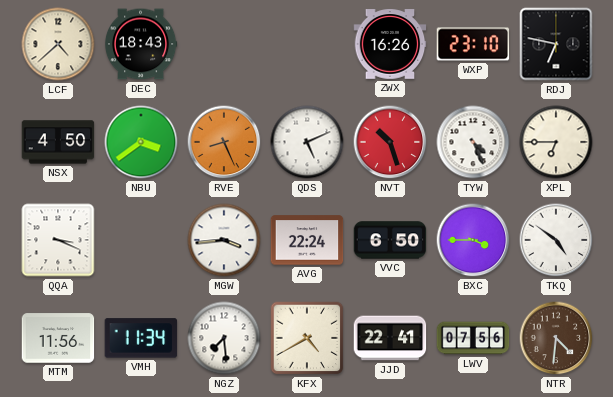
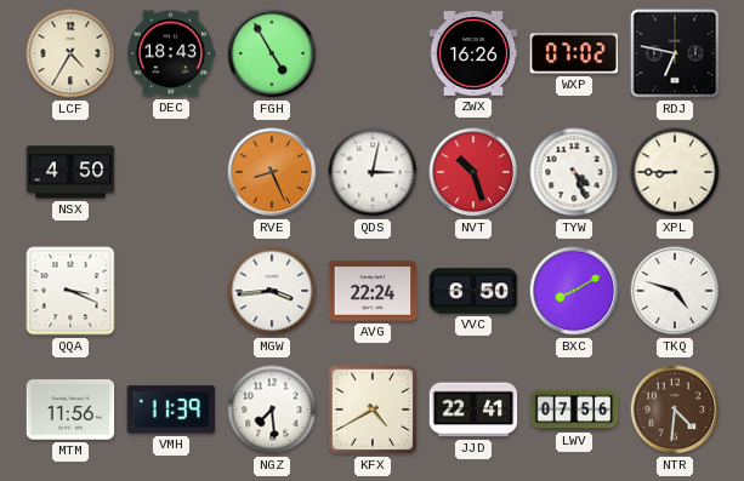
LCF: 4:38 -> 4:35 (70, 53)
FGH: none -> 4:55 (272, 53)
WXP: 23:10 -> 07:02 (574, 53)
NBU: 3:39 -> none (141, 142)
QDS: 5:11 -> 3:02 (373, 172)
XPL: 6:45 -> 8:45 (675, 172)
BXC: 3:45 -> 8:10 (574, 291)
TKQ: 4:51 -> 4:48 (675, 291)
VMH: 11:34 -> 11:39 (171, 410)
